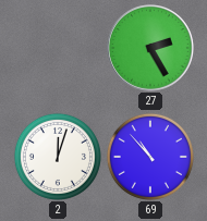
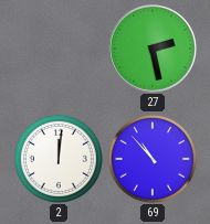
27: 2:25 -> 2:28 (154, 50)
2: 12:03 -> 12:01 (59, 159)
